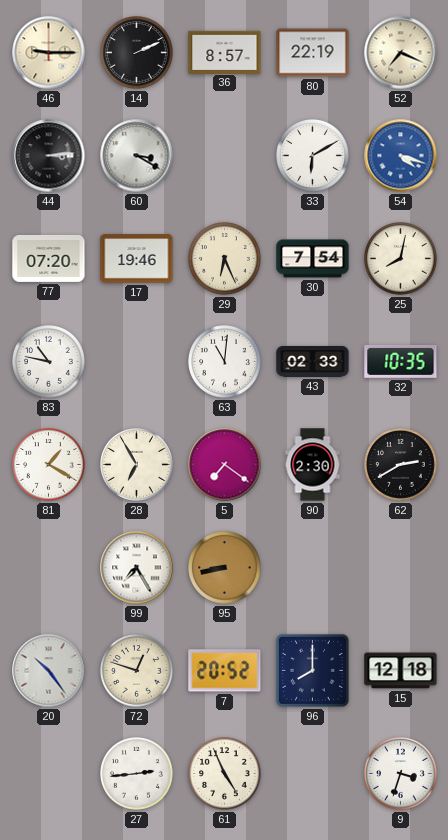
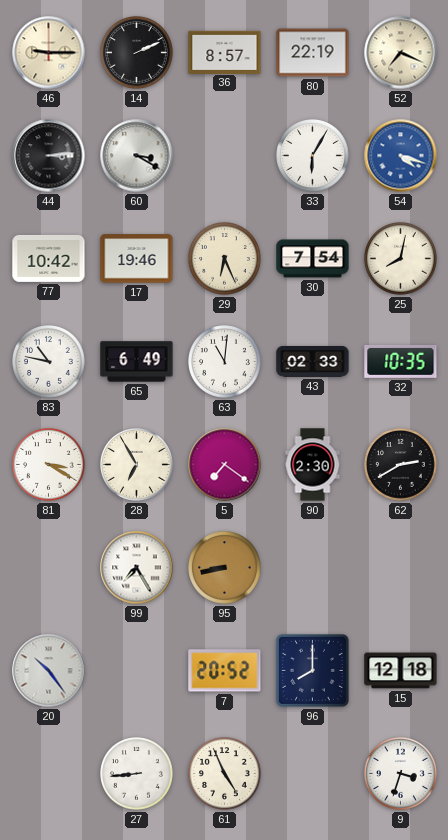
33: 6:10 -> 6:05 (313, 156)
77: 07:20 -> 10:42 (49, 258)
65: none -> 6:49 (137, 362)
81: 1:20 -> 3:20 (49, 465)
72: 12:48 -> none (137, 671)
27: 2:44 -> 8:44 (137, 774)
